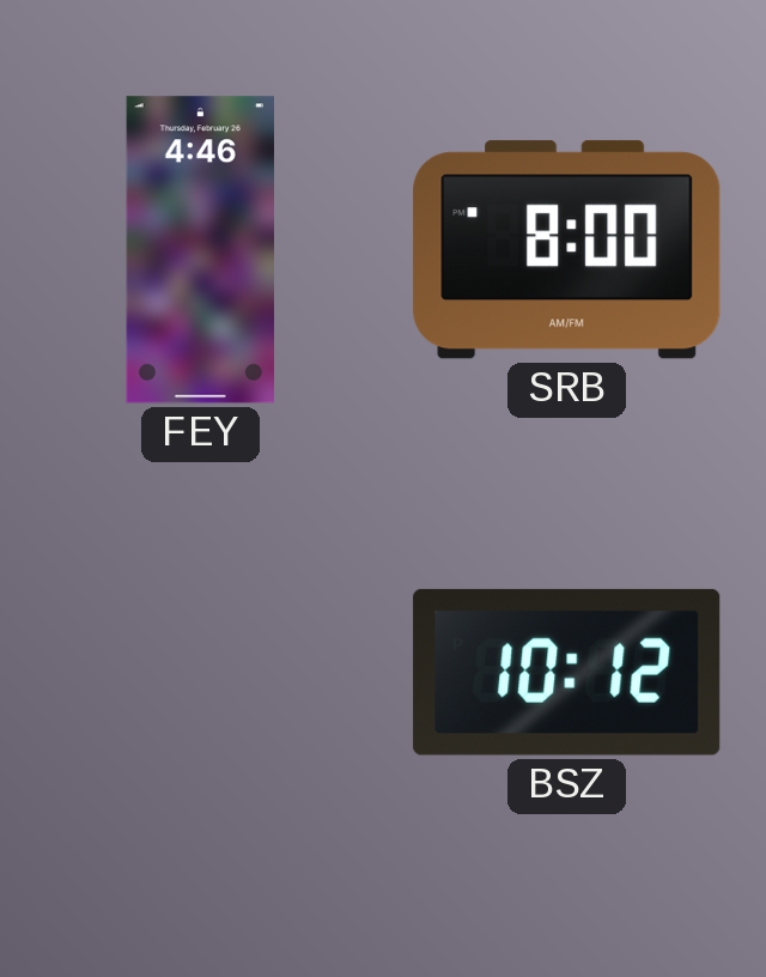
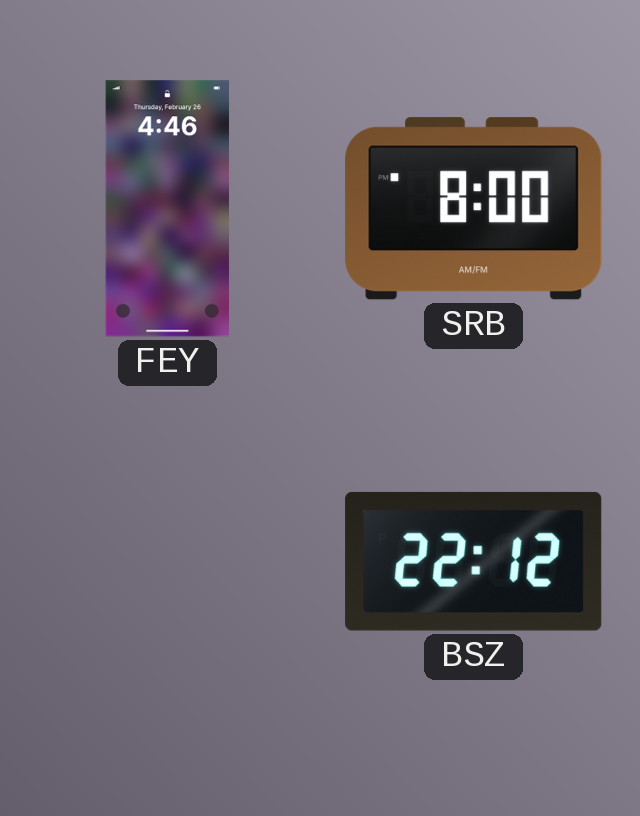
BSZ: 10:12 -> 22:12 (474, 561)
